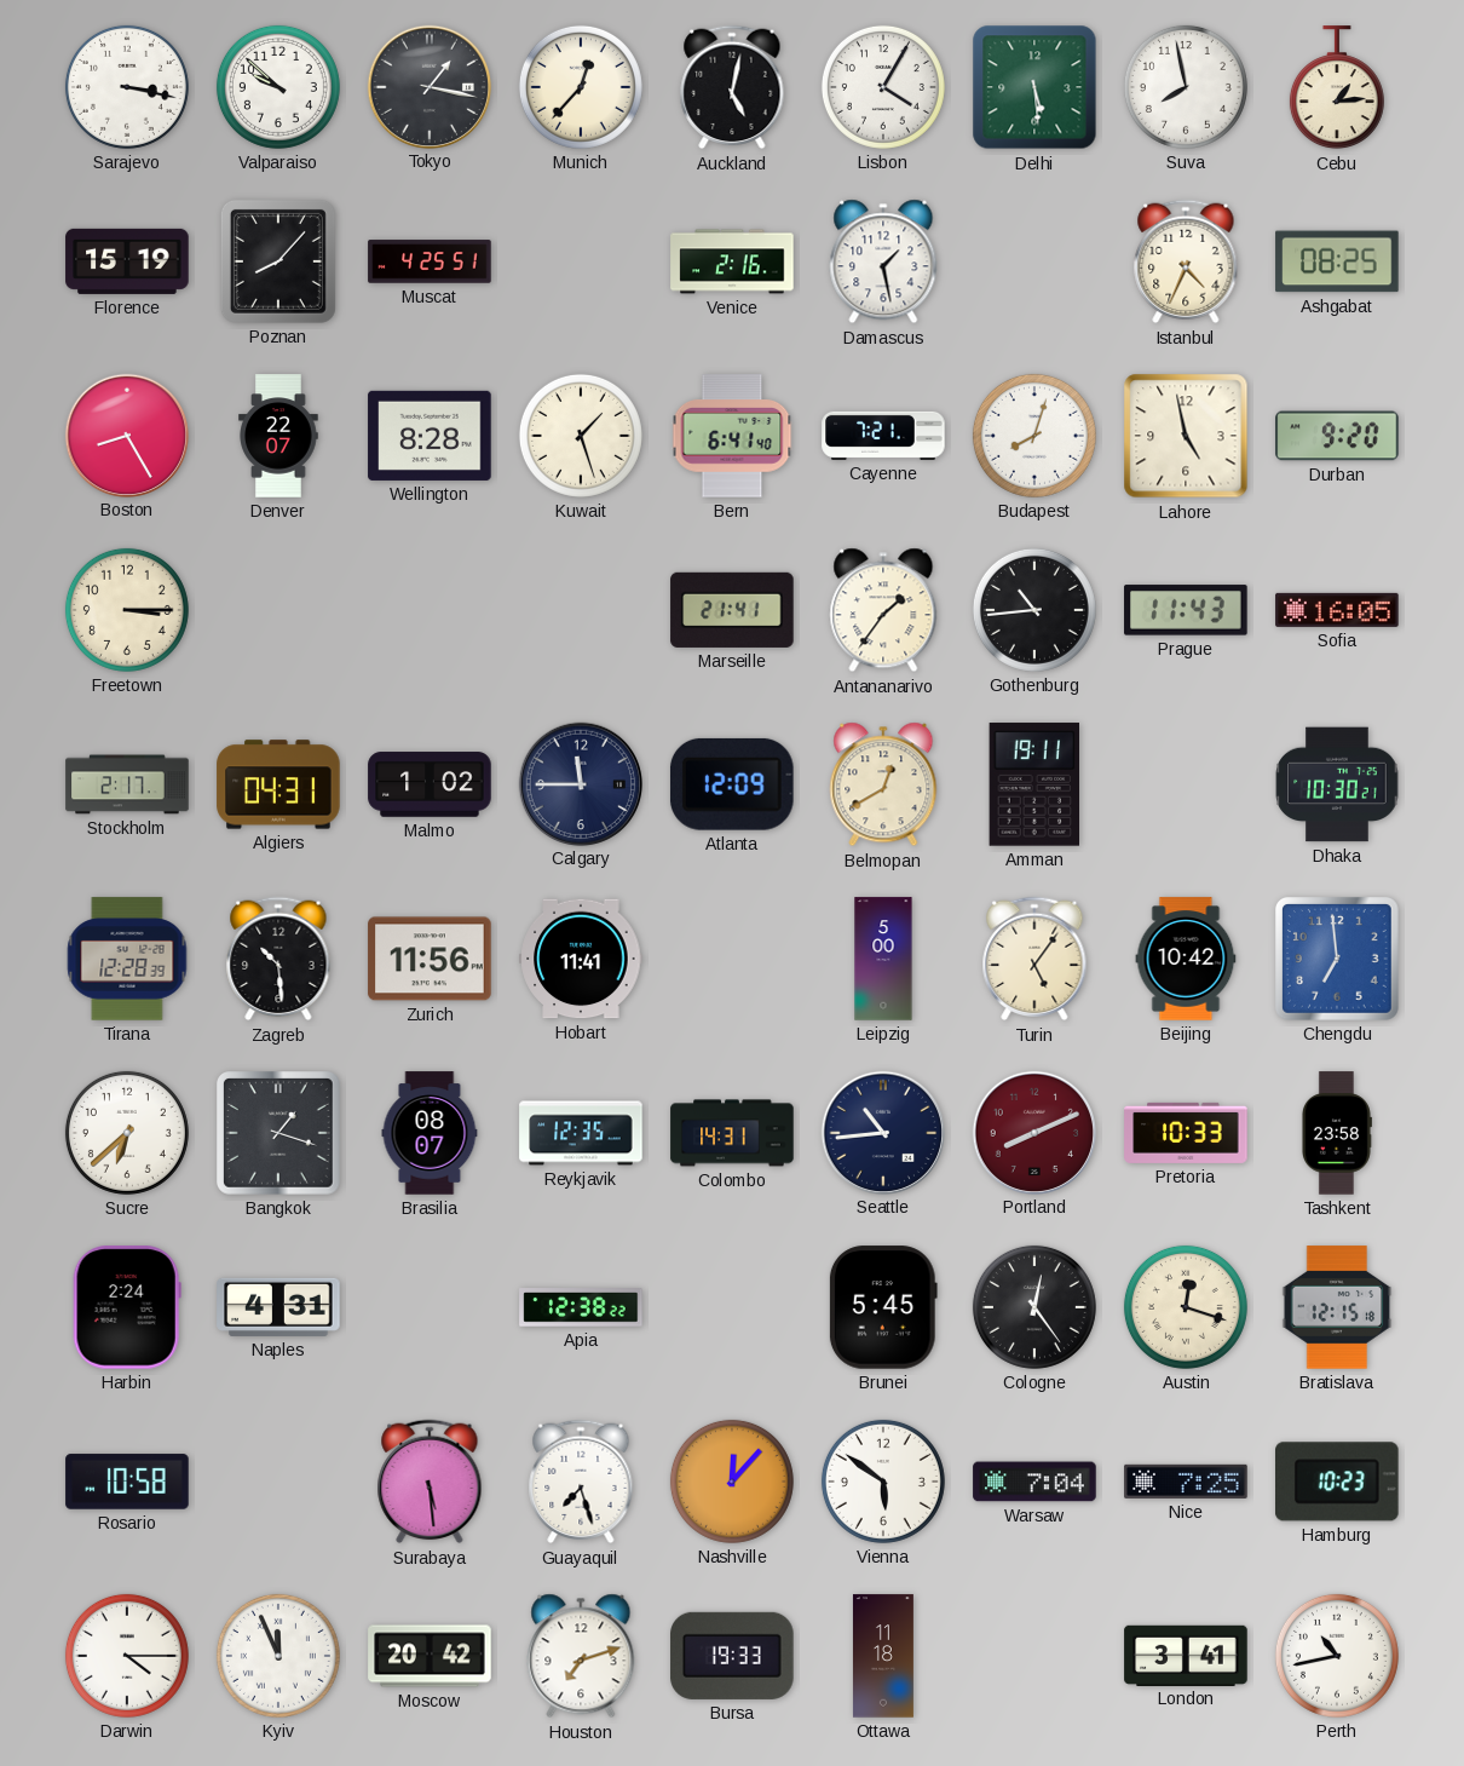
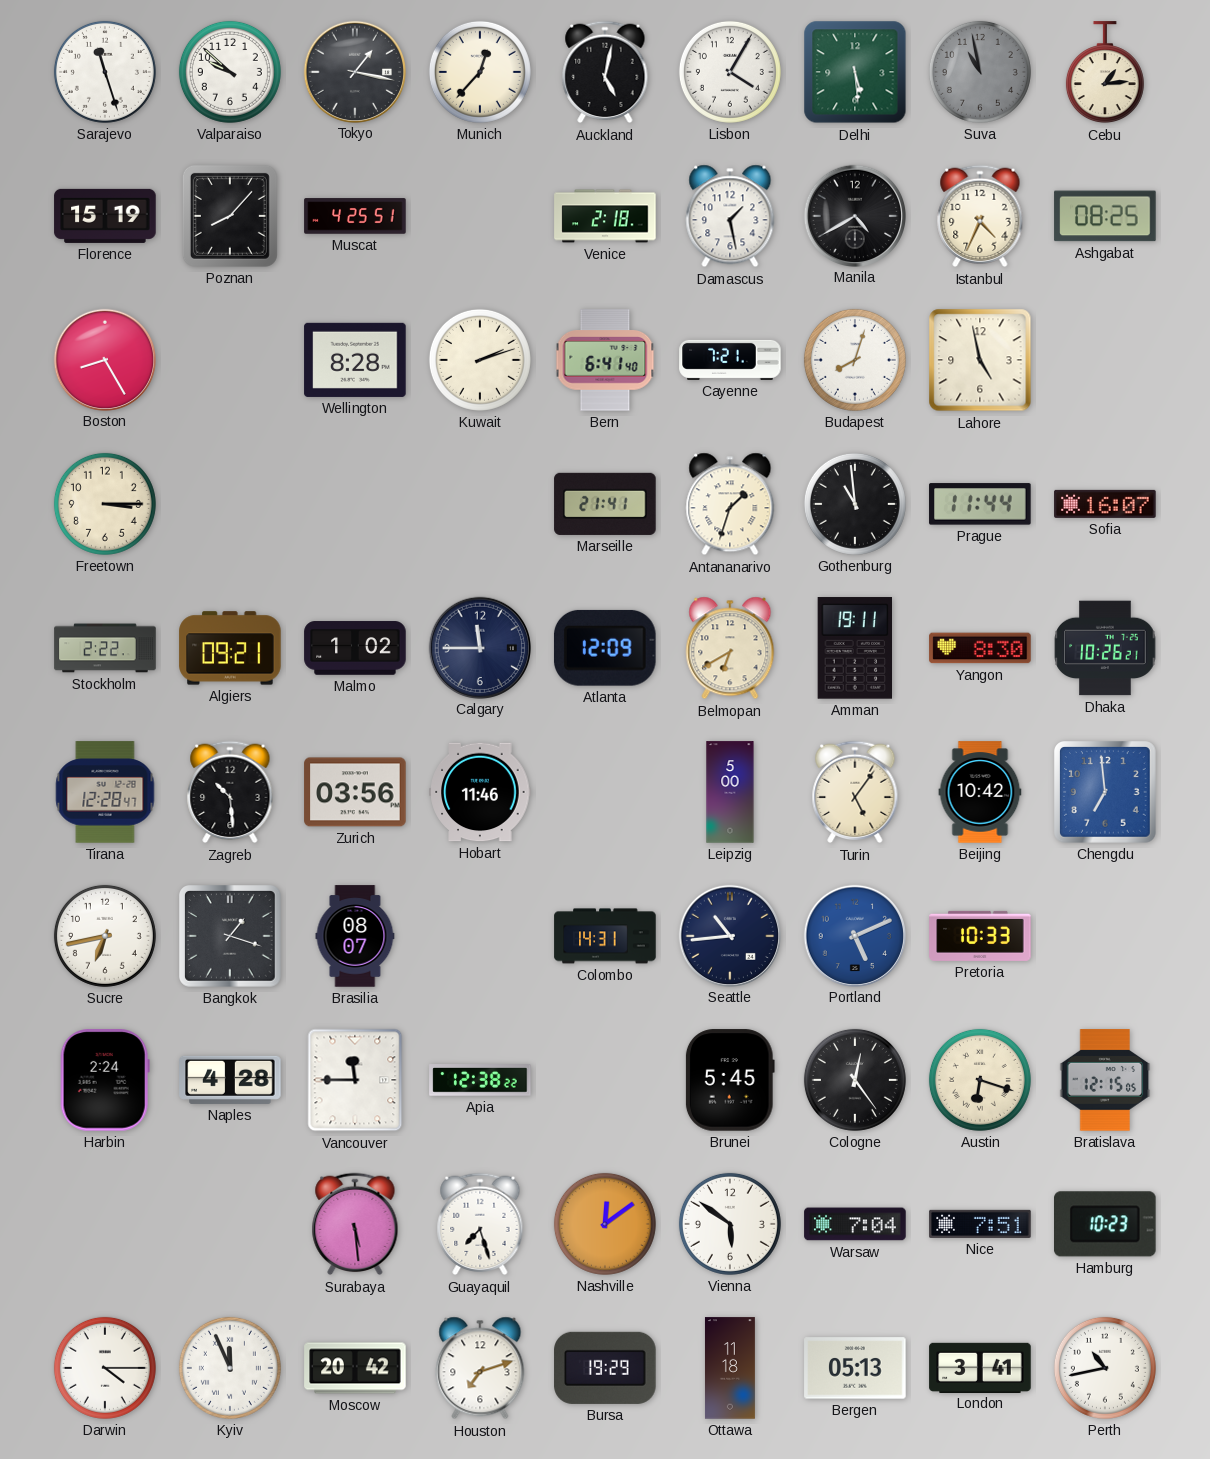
Sarajevo: 3:17 -> 11:27 (105, 72)
Suva: 7:58 -> 10:58 (980, 72)
Suva dial: white -> grey (980, 72)
Venice: 2:16 -> 2:18 (605, 216)
Manila: none -> 4:40 (854, 215)
Denver: 22:07 -> none (278, 436)
Kuwait: 1:27 -> 2:12 (480, 360)
Durban: 9:20 -> none (1337, 436)
Antananarivo: 1:36 -> 1:33 (730, 504)
Gothenburg: 10:44 -> 10:59 (855, 504)
Prague: 11:43 -> 11:44 (980, 504)
Sofia: 16:05 -> 16:07 (1105, 504)
Stockholm: 2:17 -> 2:22 (105, 648)
Algiers: 04:31 -> 09:21 (230, 648)
Belmopan: 12:40 -> 6:40 (730, 648)
Yangon: none -> 8:30 (980, 648)
Dhaka: 10:30 -> 10:26 (1105, 648)
Tirana: 12:28:39 -> 12:28:47 (105, 792)
Zurich: 11:56 -> 03:56 (355, 792)
Hobart: 11:41 -> 11:46 (480, 792)
Sucre: 6:38 -> 6:43 (105, 936)
Reykjavik: 12:35 -> none (581, 1133)
Portland: 8:11 -> 5:11 (854, 935)
Portland dial: burgundy -> blue (854, 935)
Tashkent: 23:58 -> none (1336, 1133)
Naples: 4:31 -> 4:28 (230, 1080)
Vancouver: none -> 11:45 (355, 1080)
Austin: 12:18 -> 6:18 (980, 1080)
Bratislava: 12:15:18 -> 12:15:05 (1105, 1080)
Rosario: 10:58 -> none (127, 1482)
Nashville: 12:07 -> 12:09 (605, 1224)
Nice: 7:25 -> 7:51 (980, 1224)
Bursa: 19:33 -> 19:29 (605, 1368)
Bergen: none -> 05:13 (855, 1368)
